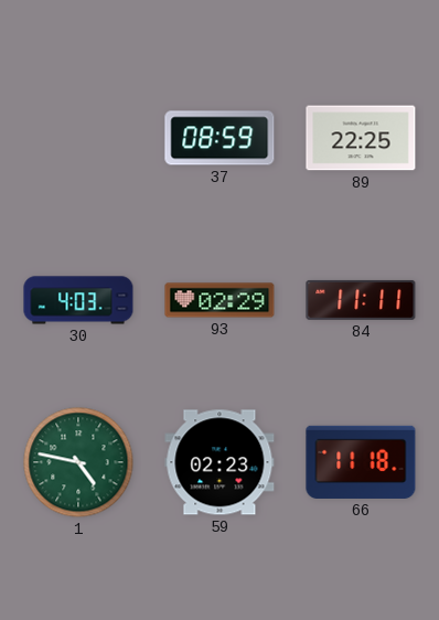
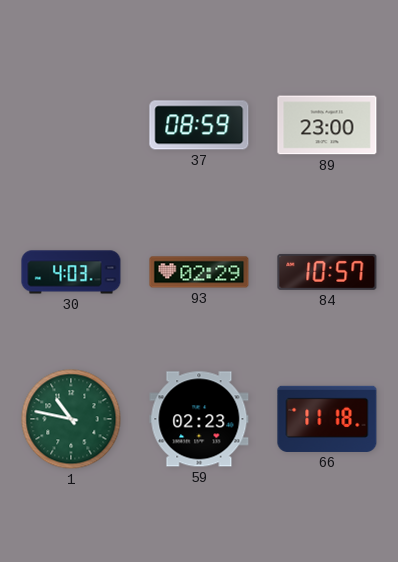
89: 22:25 -> 23:00 (327, 125)
84: 11:11 -> 10:57 (327, 272)
1: 4:47 -> 10:47 (71, 419)
